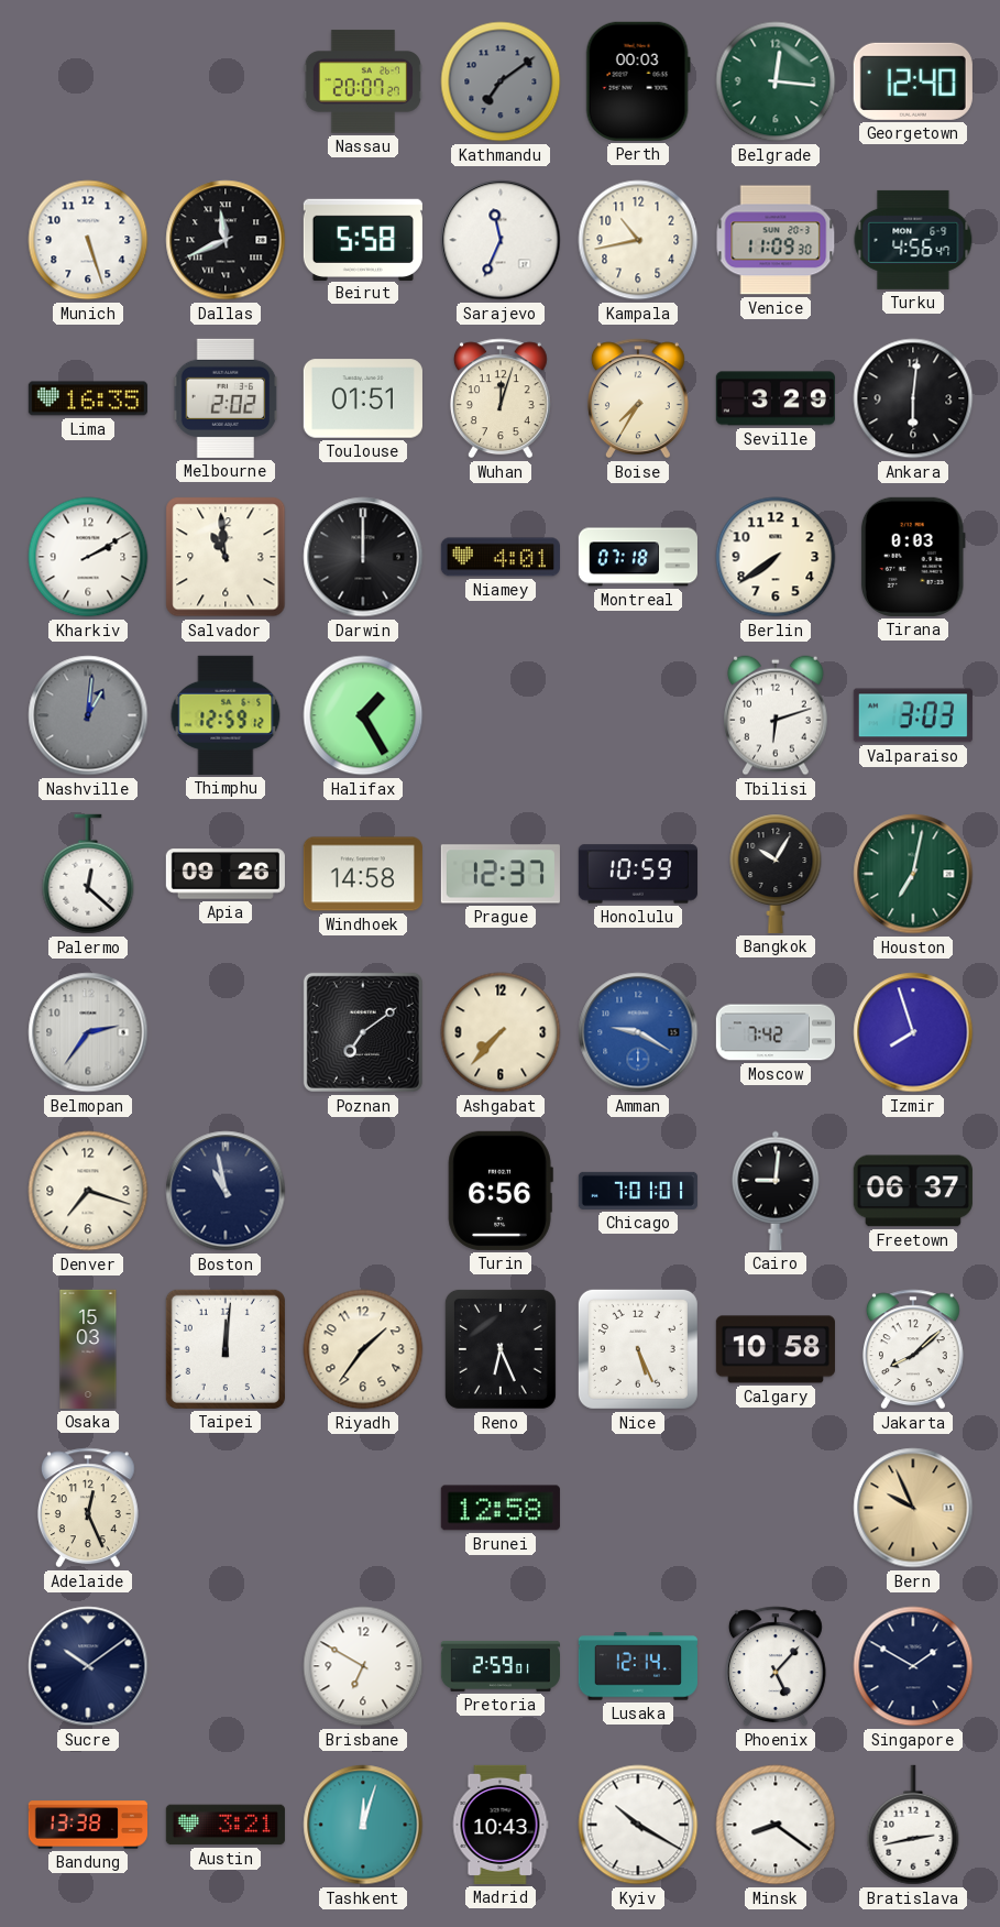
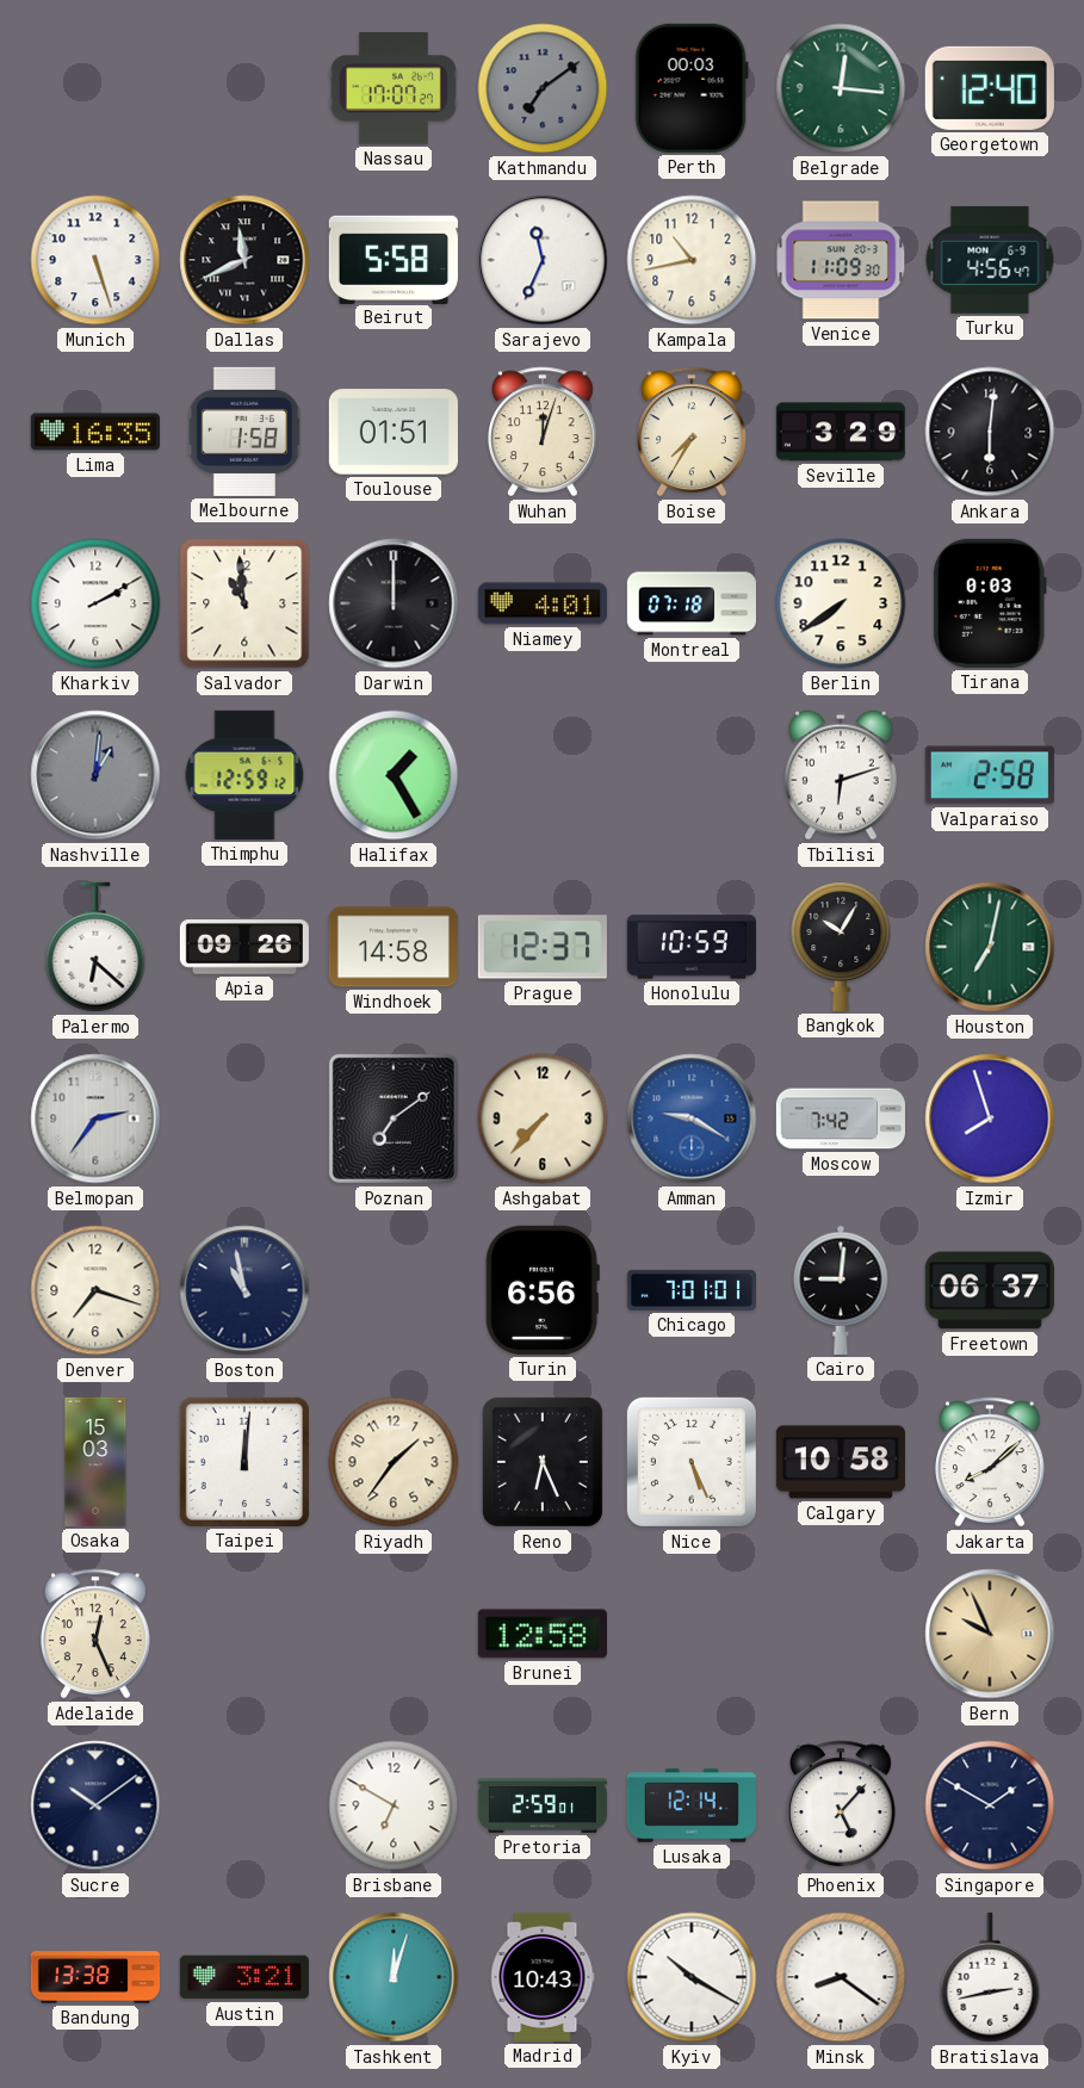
Nassau: 20:07 -> 17:07 (394, 88)
Melbourne: 2:02 -> 1:58 (244, 432)
Valparaiso: 3:03 -> 2:58 (990, 775)
Palermo: 12:22 -> 6:22 (95, 947)
